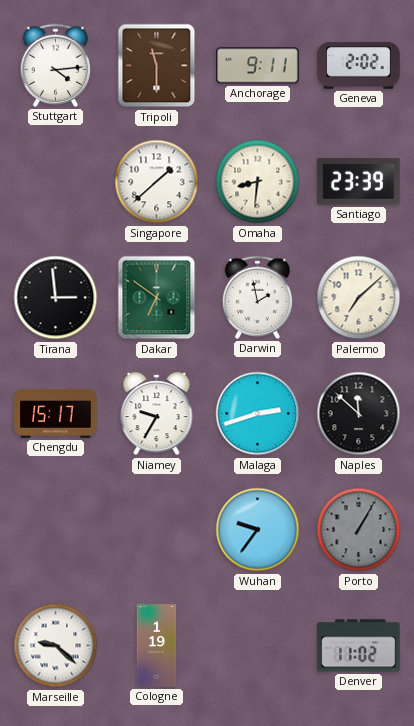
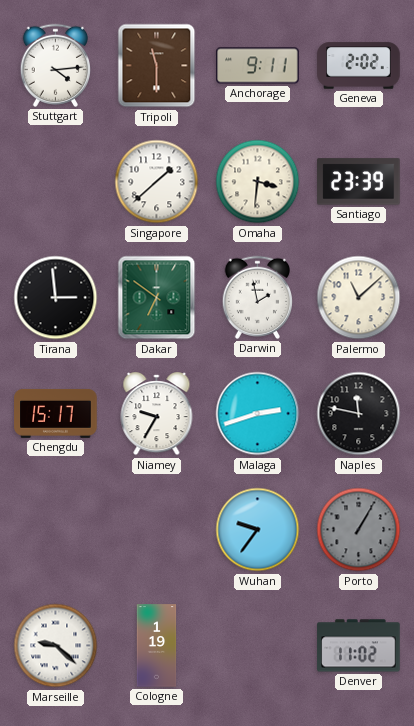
Omaha: 8:31 -> 3:31 (258, 182)
Palermo: 7:08 -> 11:08 (359, 298)
Naples: 11:52 -> 11:47 (359, 414)
